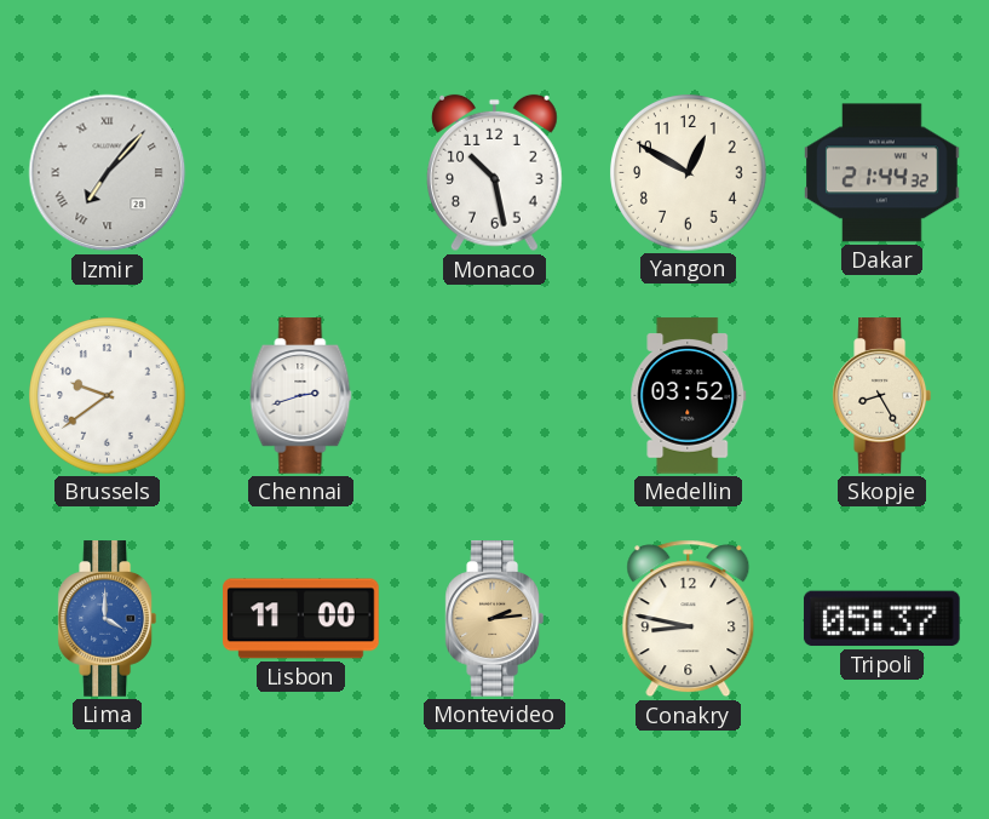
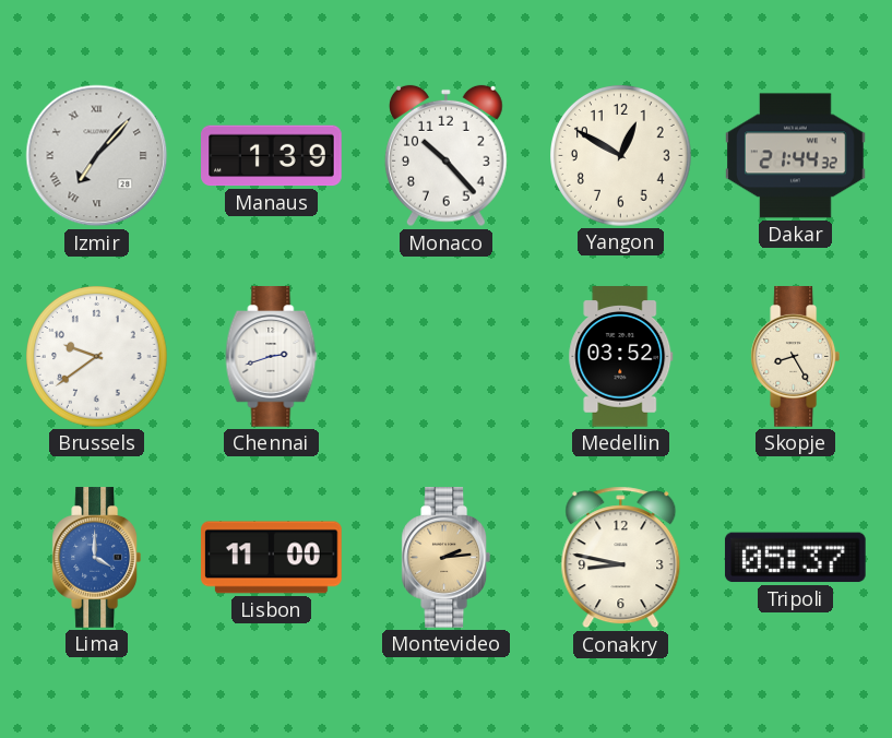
Manaus: none -> 1:39 (272, 156)
Monaco: 10:28 -> 10:23 (447, 156)
